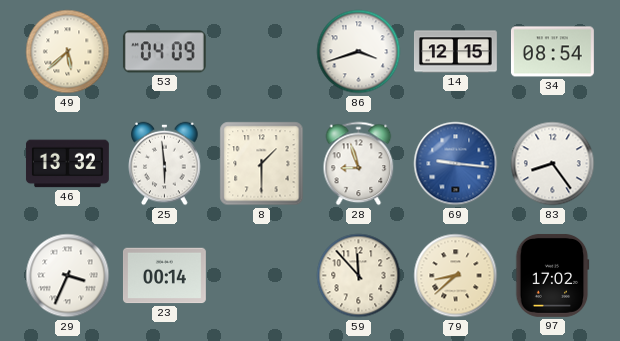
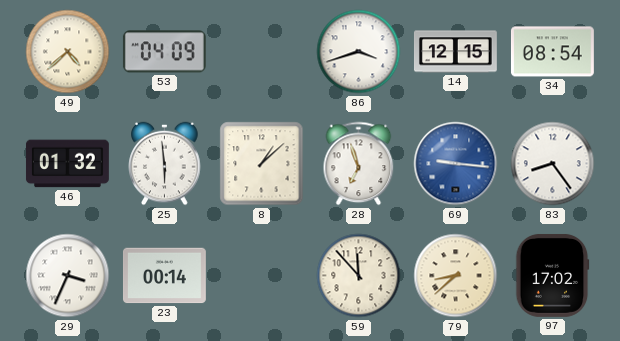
49: 5:38 -> 4:38 (68, 52)
46: 13:32 -> 01:32 (67, 164)
8: 1:30 -> 1:08 (262, 164)
28: 8:57 -> 6:57 (359, 164)
